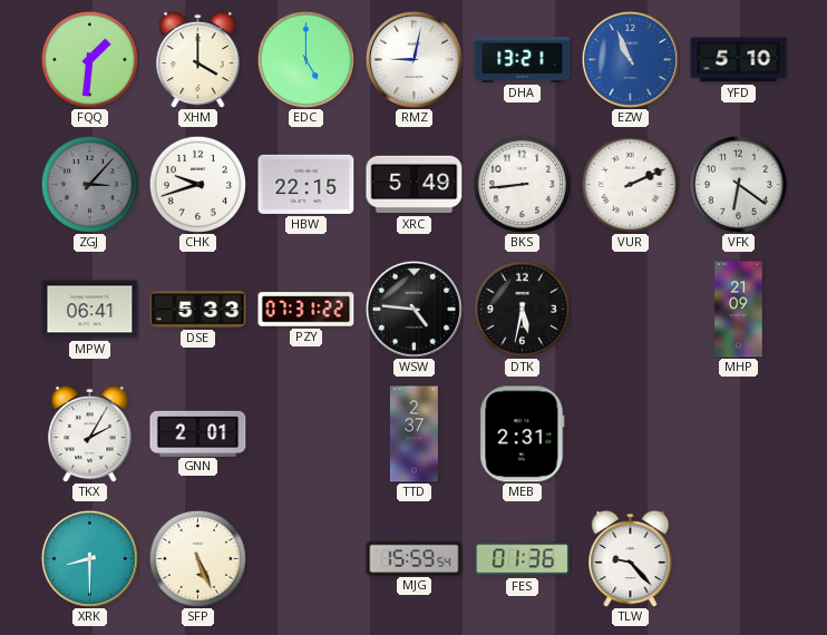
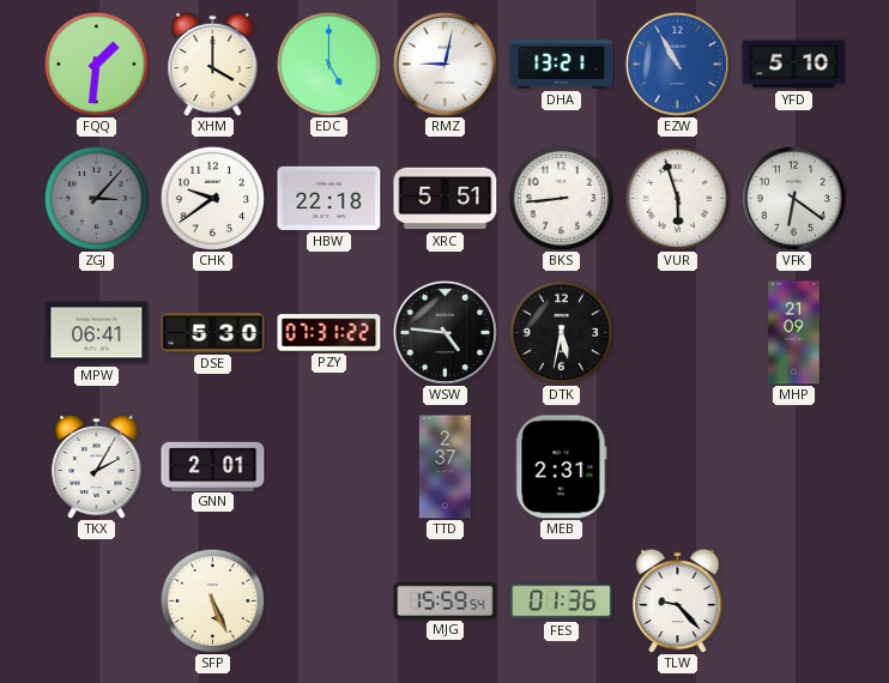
EZW: 10:56 -> 10:55 (677, 64)
CHK: 9:42 -> 9:39 (212, 198)
HBW: 22:15 -> 22:18 (329, 198)
XRC: 5:49 -> 5:51 (446, 199)
VUR: 2:11 -> 5:57 (677, 198)
DSE: 5:33 -> 5:30 (213, 333)
XRK: 8:30 -> none (89, 558)
